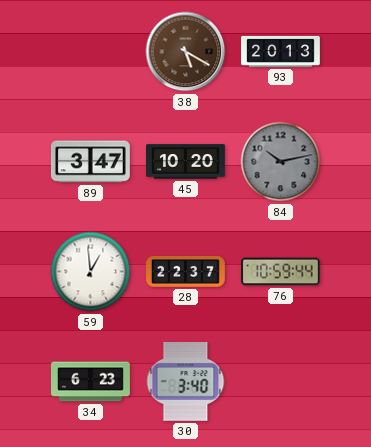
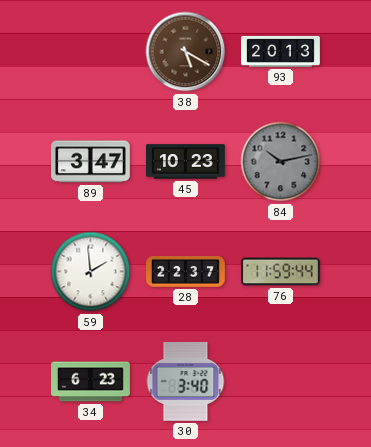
45: 10:20 -> 10:23 (186, 162)
59: 12:59 -> 1:59 (91, 272)
76: 10:59 -> 11:59 (281, 272)
